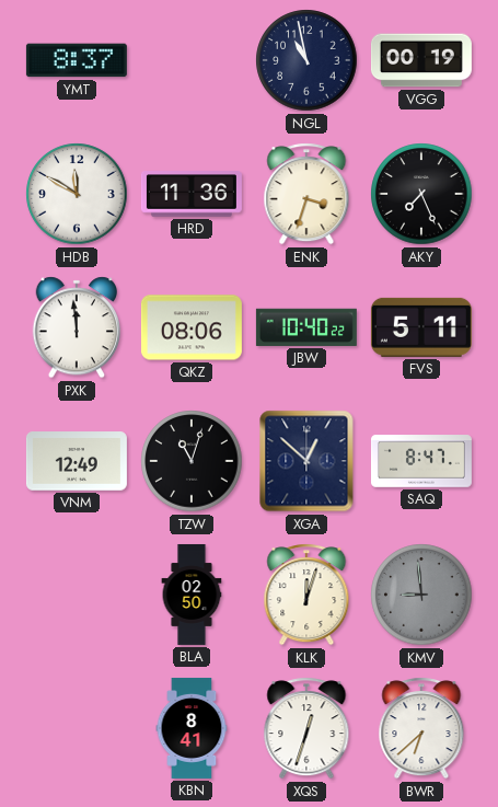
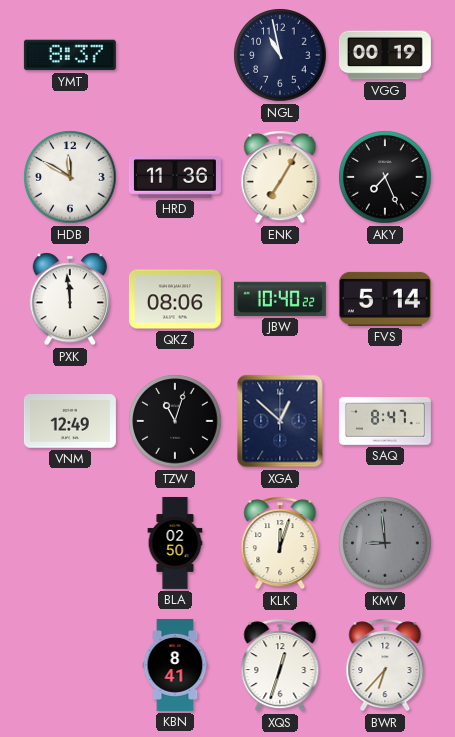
ENK: 3:33 -> 7:05 (280, 177)
FVS: 5:11 -> 5:14 (385, 299)
BWR: 6:38 -> 6:37 (385, 665)
